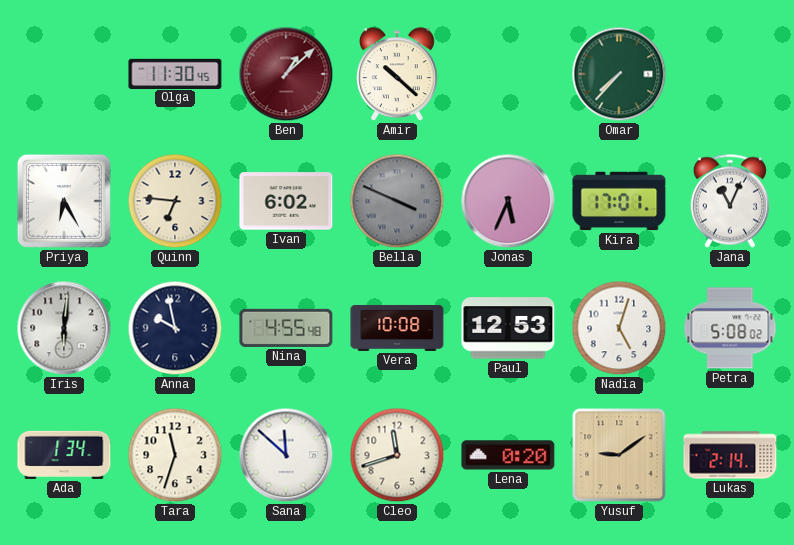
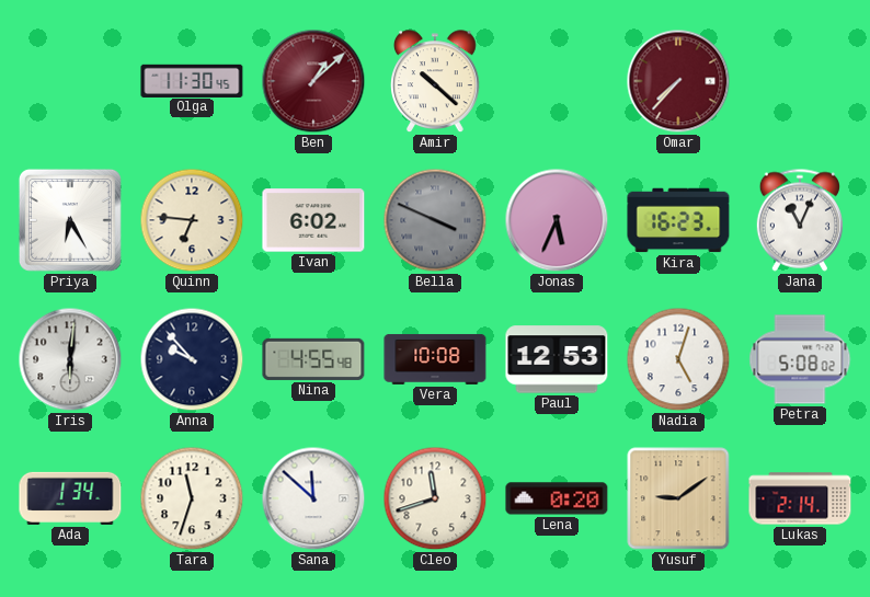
Omar dial: green -> burgundy (678, 81)
Kira: 17:01 -> 16:23 (678, 220)
Anna: 9:58 -> 9:53 (192, 359)
